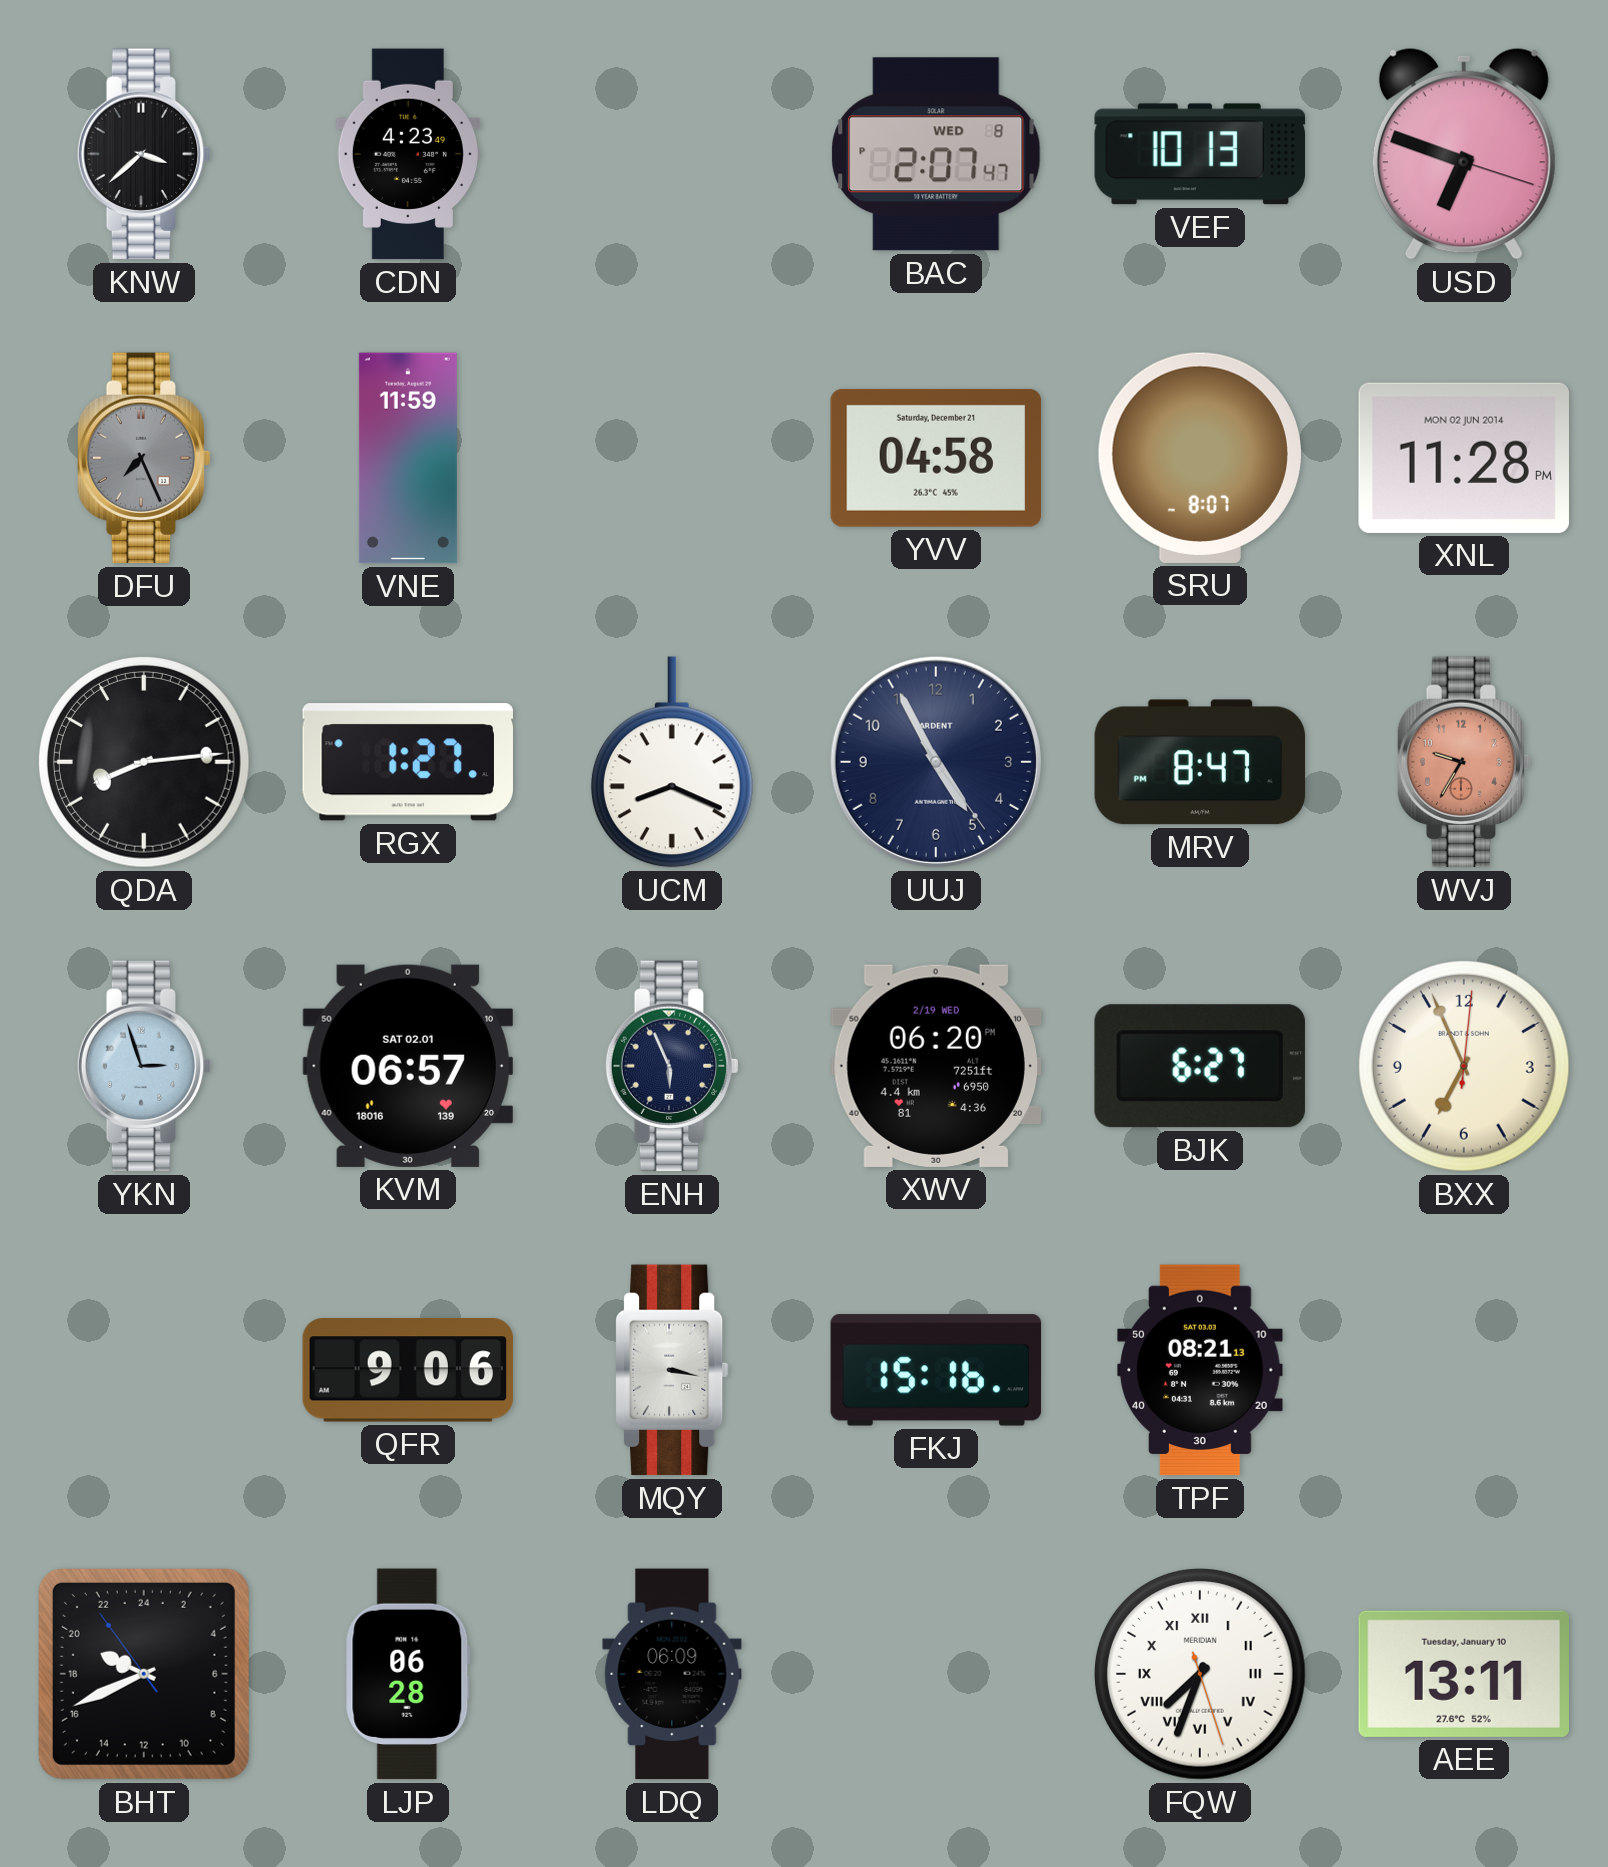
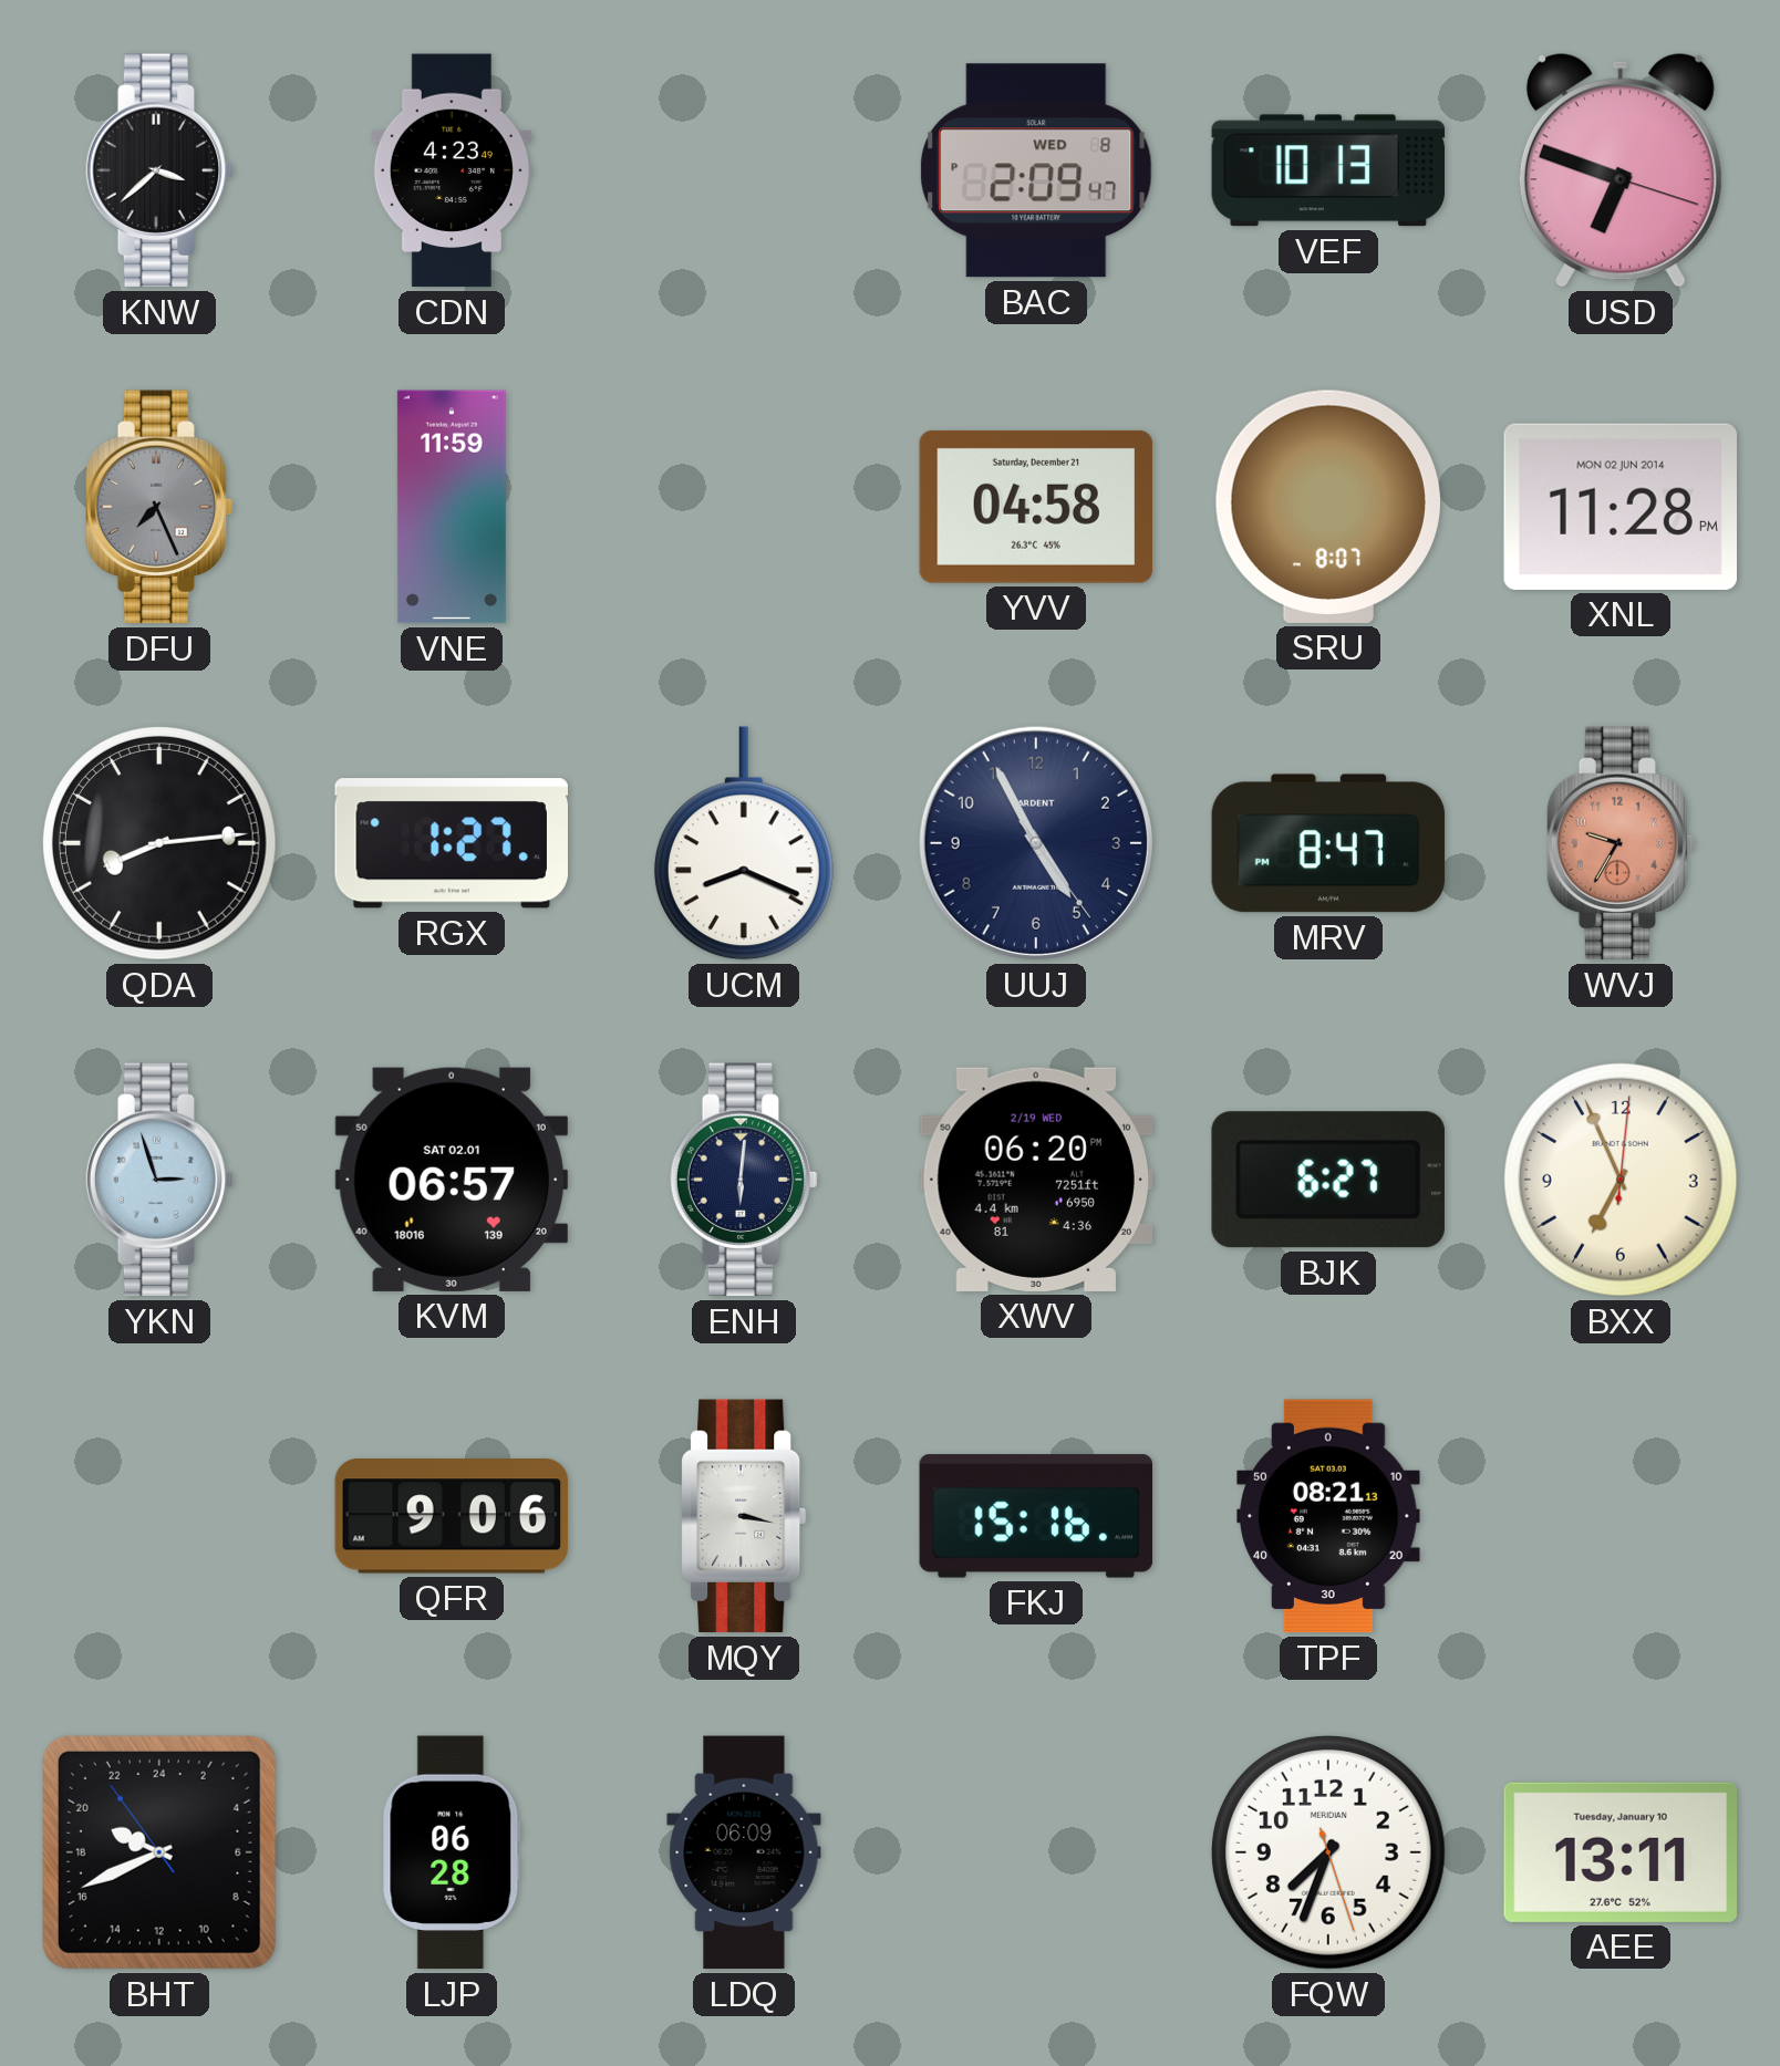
BAC: 2:07 -> 2:09 (1036, 170)
ENH: 5:56 -> 6:01 (744, 1180)
FQW numerals: Roman -> Arabic (1328, 1852)
